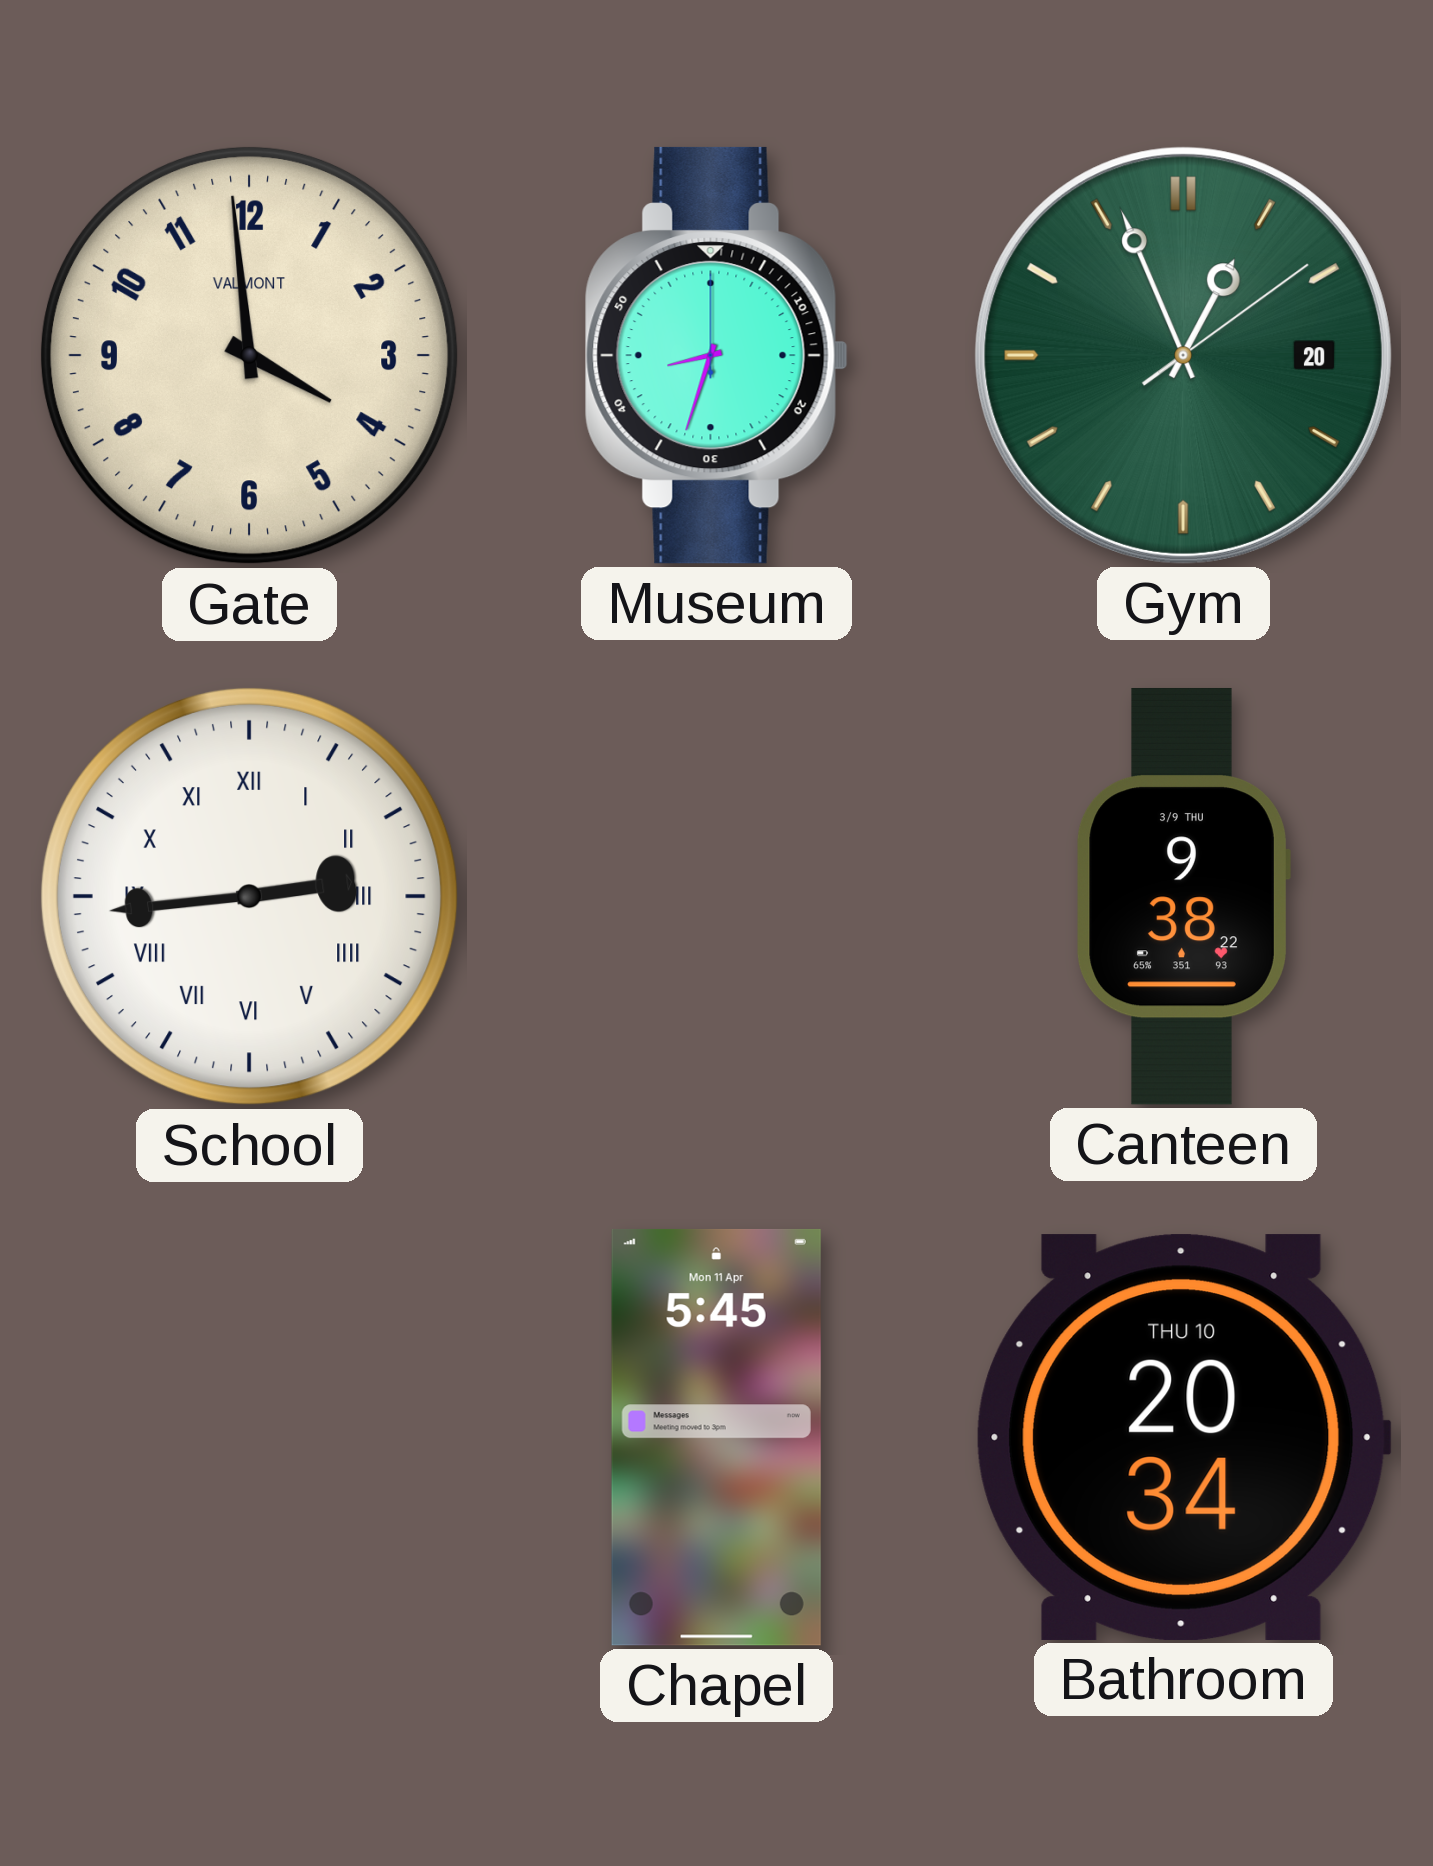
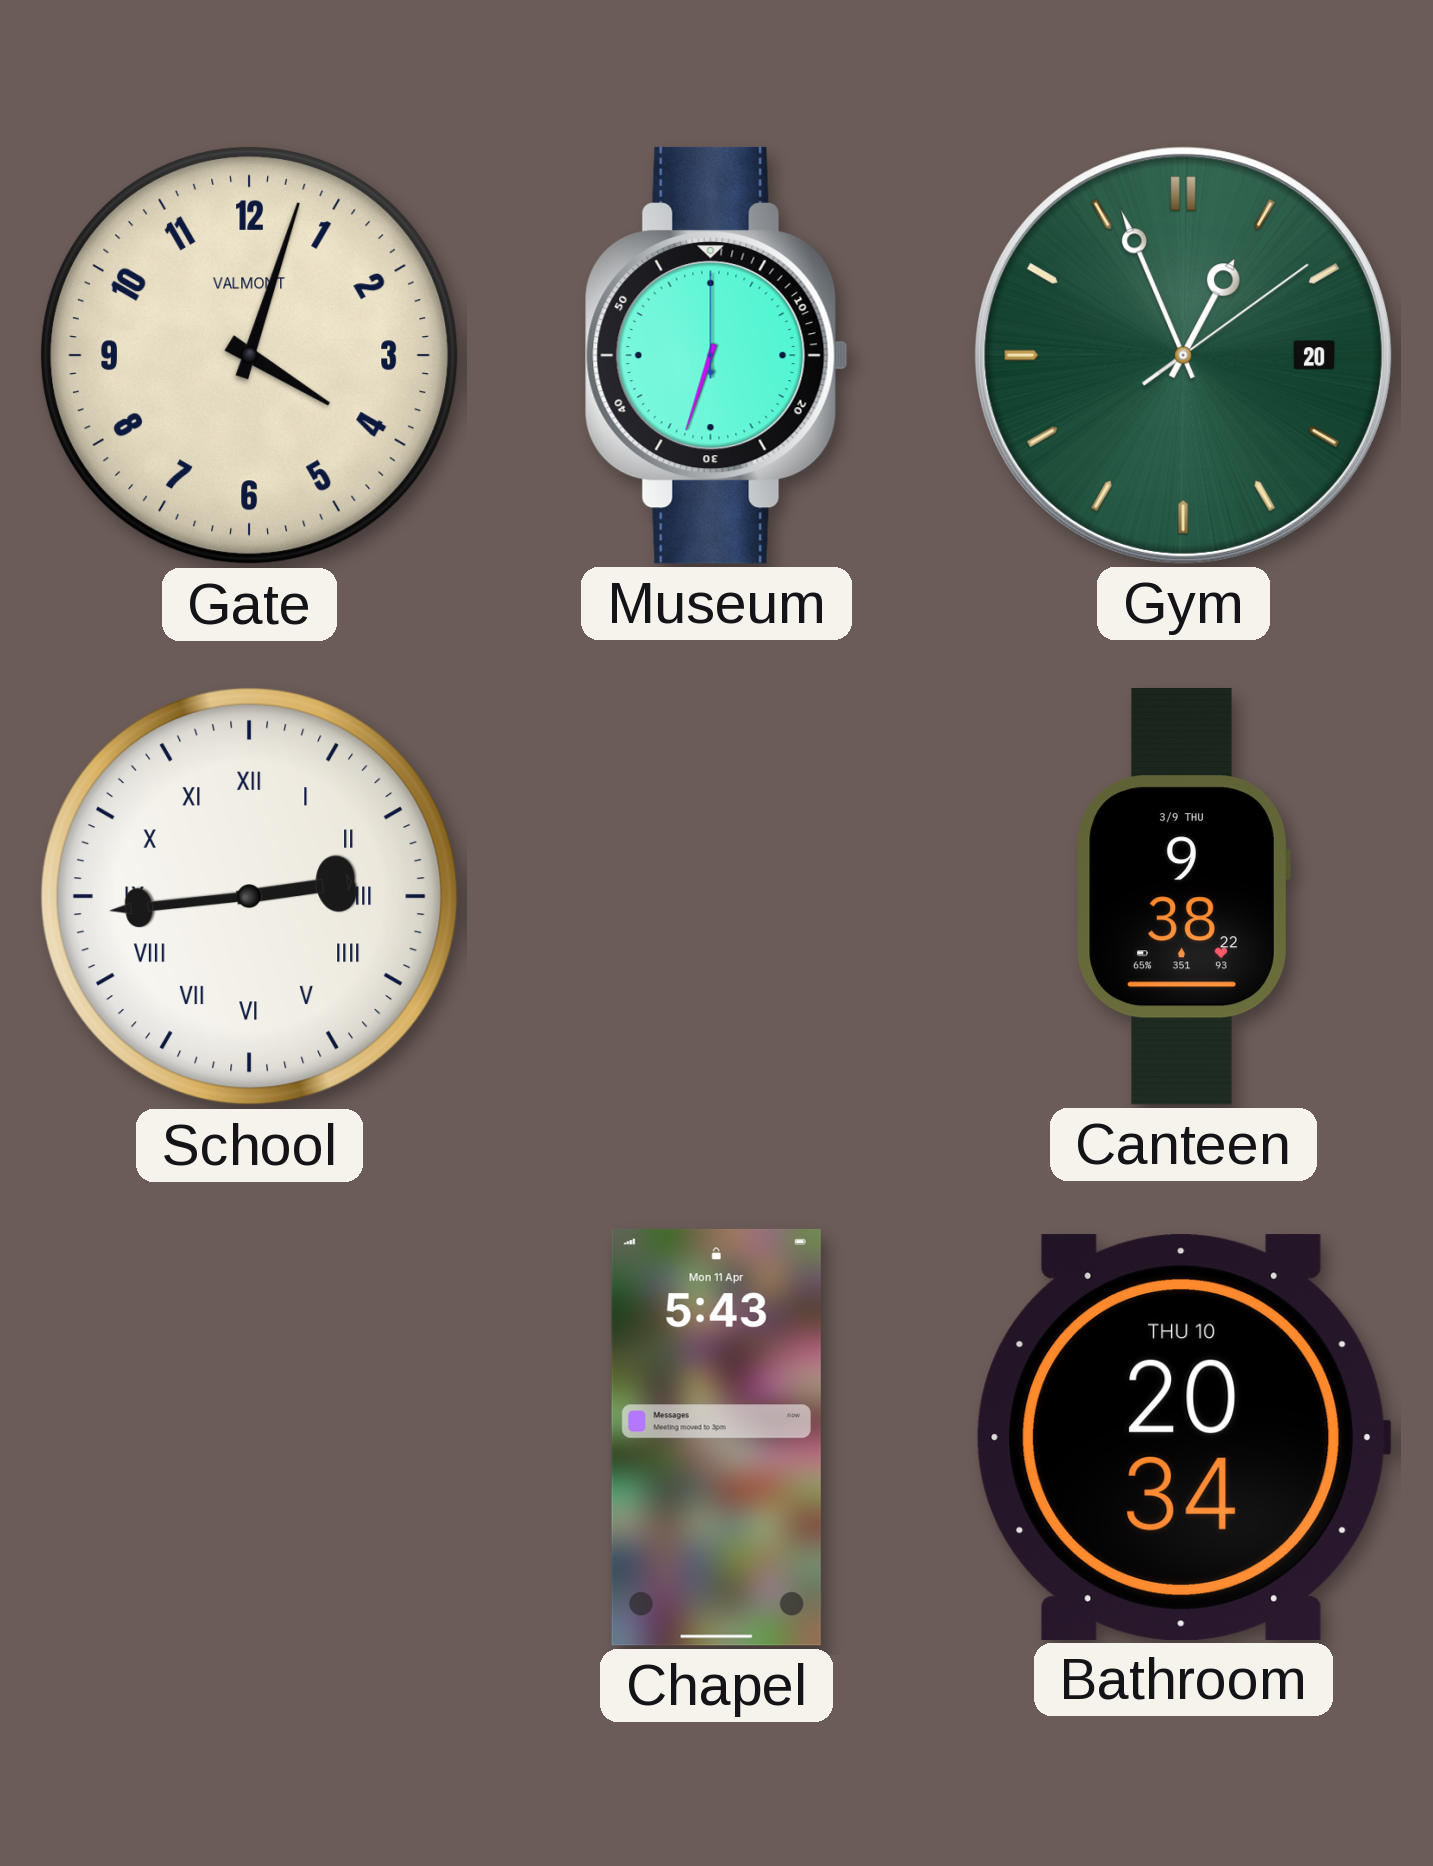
Gate: 3:59 -> 4:03 (249, 355)
Museum: 8:33 -> 6:33 (716, 355)
Chapel: 5:45 -> 5:43 (716, 1437)
